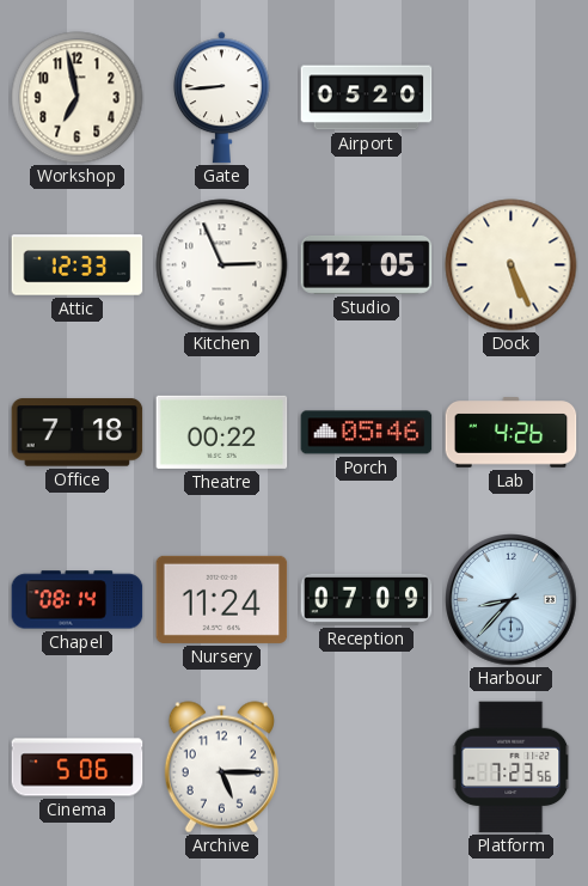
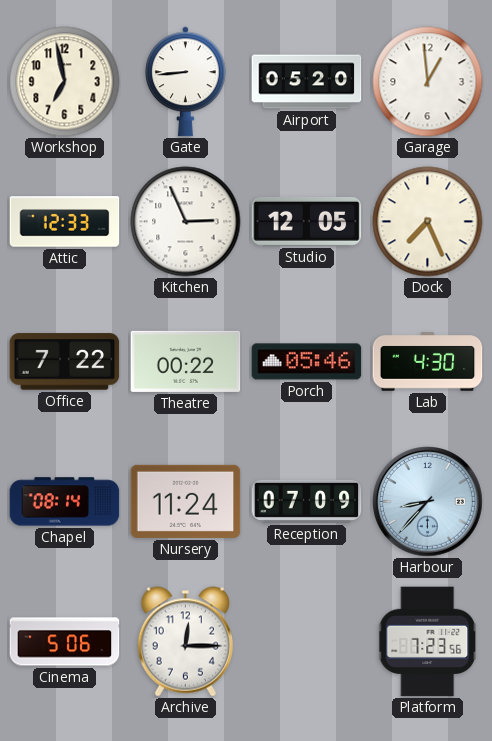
Garage: none -> 12:59 (428, 82)
Dock: 5:26 -> 7:26 (428, 222)
Office: 7:18 -> 7:22 (65, 362)
Lab: 4:26 -> 4:30 (428, 362)
Archive: 5:15 -> 12:15 (185, 642)
